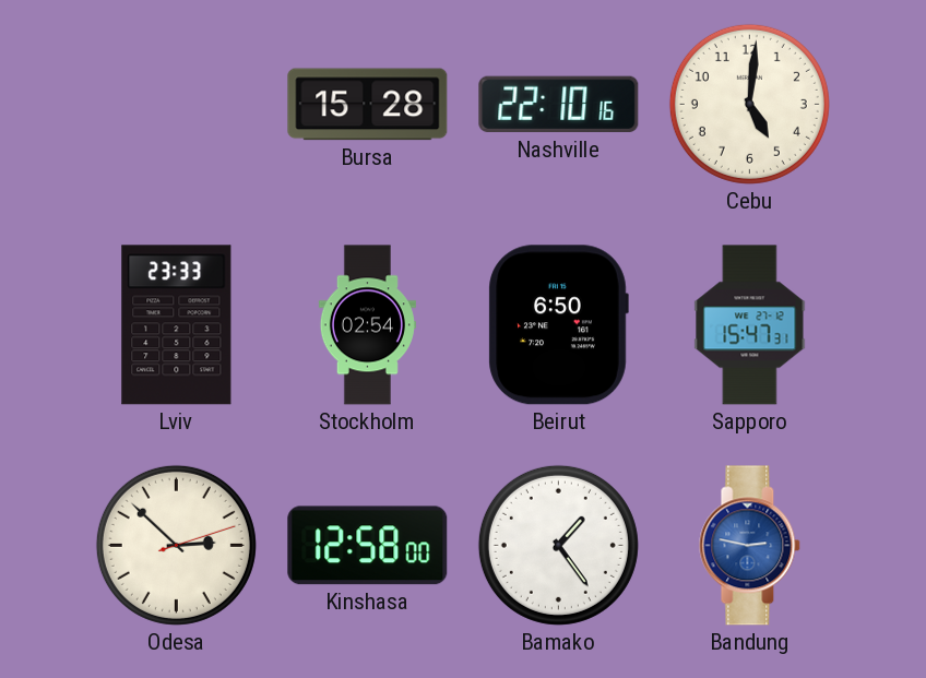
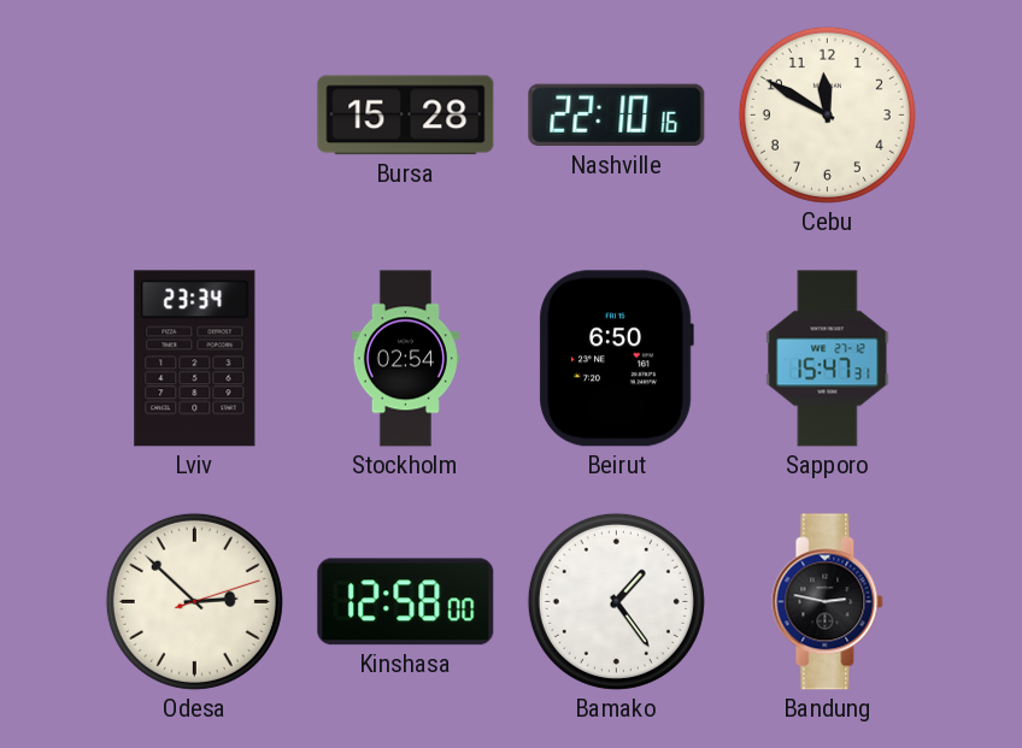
Cebu: 5:01 -> 11:50 (827, 114)
Lviv: 23:33 -> 23:34 (195, 359)
Bandung dial: blue -> black (828, 602)
